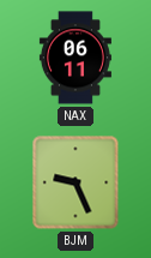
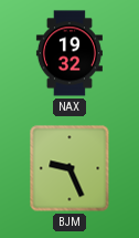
NAX: 06:11 -> 19:32 (69, 53)
